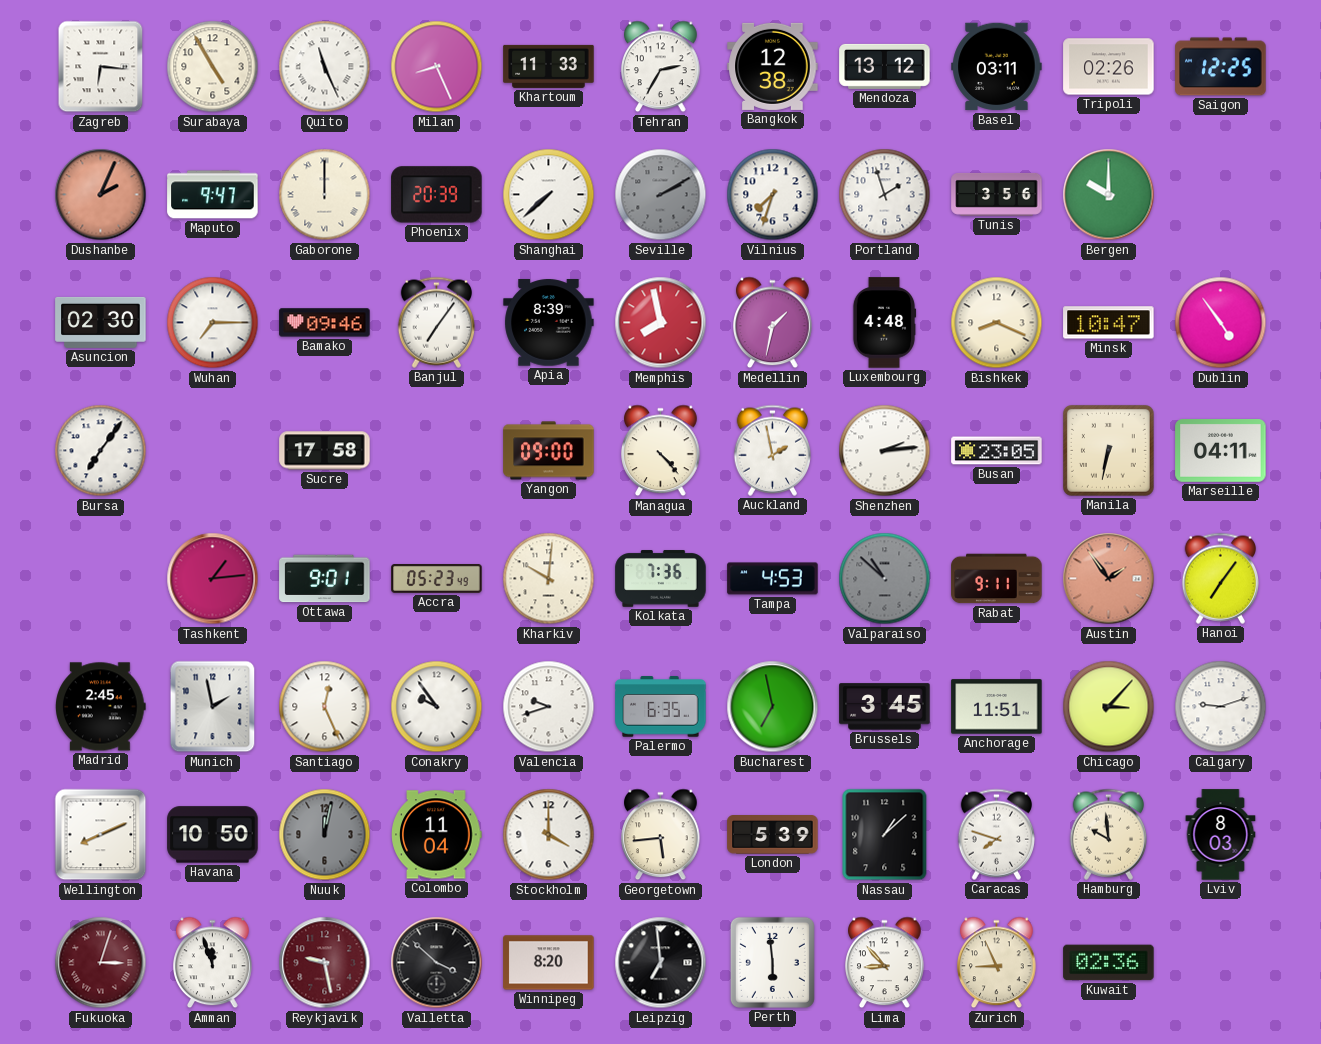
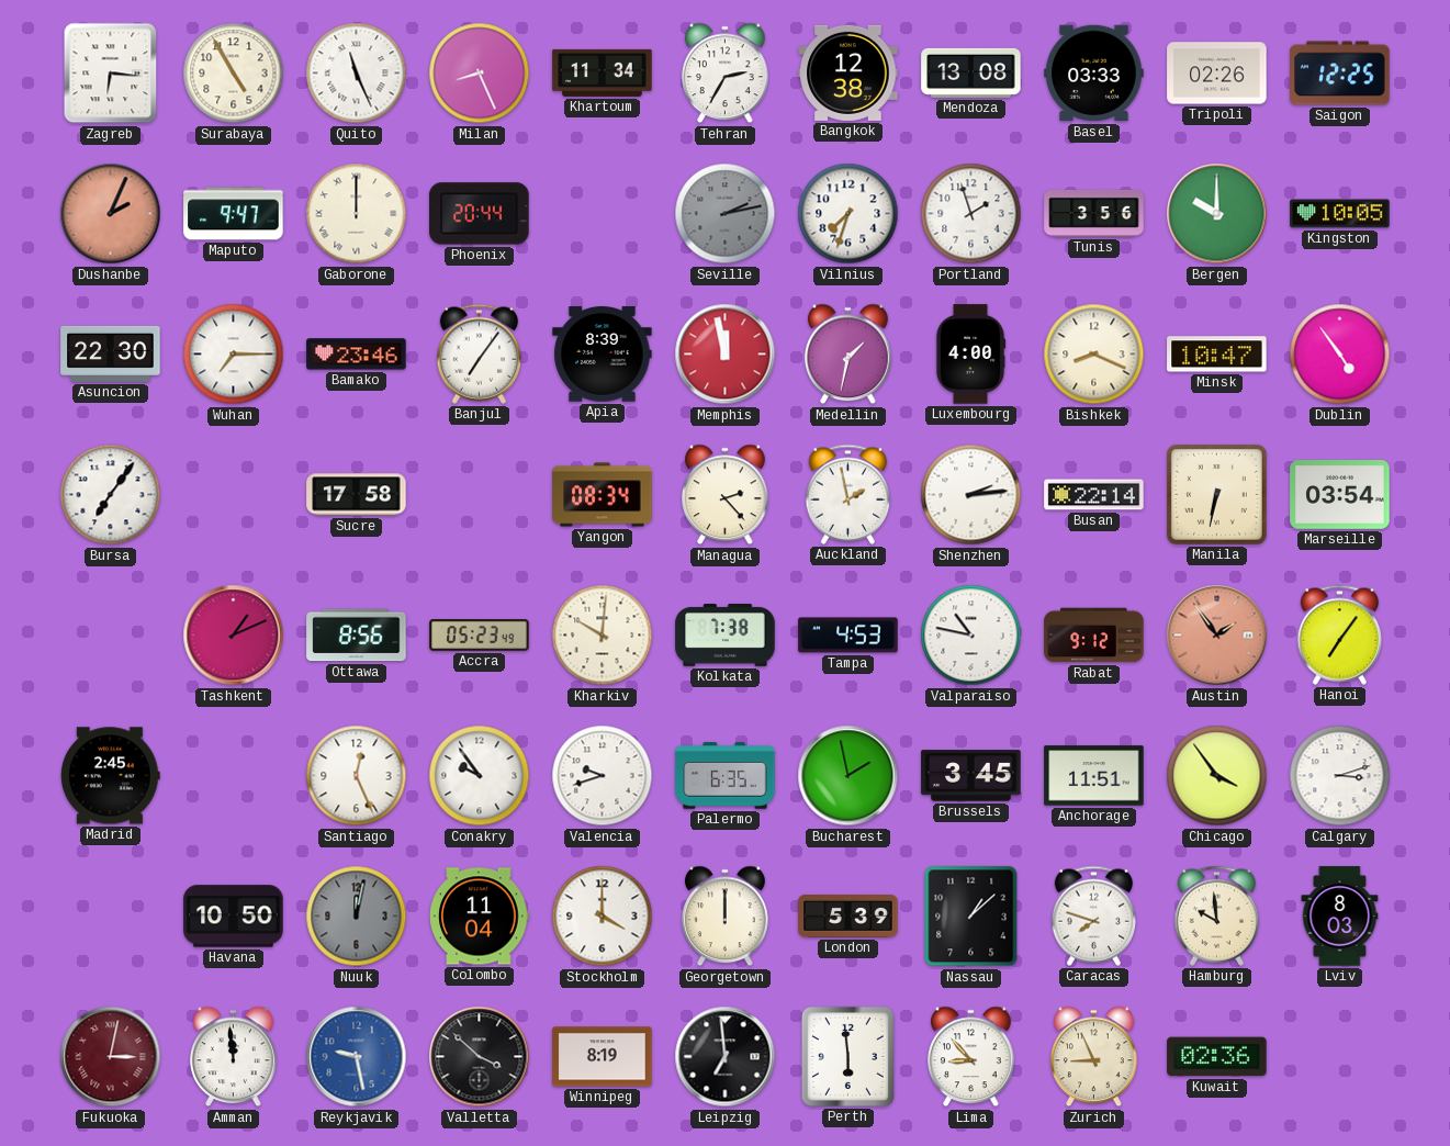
Khartoum: 11:33 -> 11:34 (603, 72)
Mendoza: 13:12 -> 13:08 (971, 72)
Basel: 03:11 -> 03:33 (1094, 74)
Phoenix: 20:39 -> 20:44 (480, 214)
Shanghai: 7:38 -> none (549, 195)
Seville: 2:10 -> 2:13 (726, 214)
Kingston: none -> 10:05 (1340, 214)
Asuncion: 02:30 -> 22:30 (111, 353)
Bamako: 09:46 -> 23:46 (357, 355)
Memphis: 7:58 -> 11:58 (726, 355)
Luxembourg: 4:48 -> 4:00 (970, 355)
Yangon: 09:00 -> 08:34 (603, 495)
Managua: 4:23 -> 2:23 (726, 495)
Busan: 23:05 -> 22:14 (1094, 495)
Marseille: 04:11 -> 03:54 (1340, 495)
Tashkent: 1:14 -> 1:11 (234, 636)
Ottawa: 9:01 -> 8:56 (357, 636)
Kolkata: 7:36 -> 7:38 (726, 636)
Valparaiso: 10:52 -> 10:47 (971, 636)
Valparaiso dial: grey -> white (971, 636)
Rabat: 9:11 -> 9:12 (1094, 636)
Munich: 1:58 -> none (213, 707)
Bucharest: 6:58 -> 1:58 (848, 776)
Chicago: 3:07 -> 3:54 (1217, 776)
Calgary: 9:12 -> 3:12 (1340, 776)
Wellington: 8:11 -> none (101, 835)
Georgetown: 5:44 -> 12:00 (726, 917)
Fukuoka: 3:03 -> 3:02 (111, 1057)
Amman: 11:57 -> 11:59 (234, 1057)
Reykjavik dial: burgundy -> blue (357, 1057)
Winnipeg: 8:20 -> 8:19 (603, 1057)
